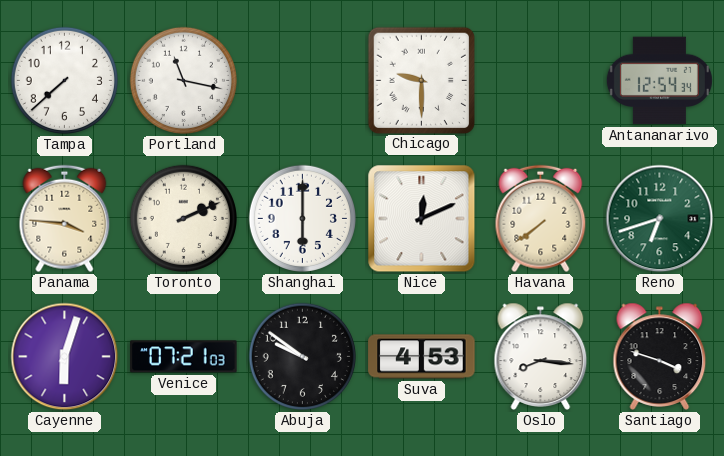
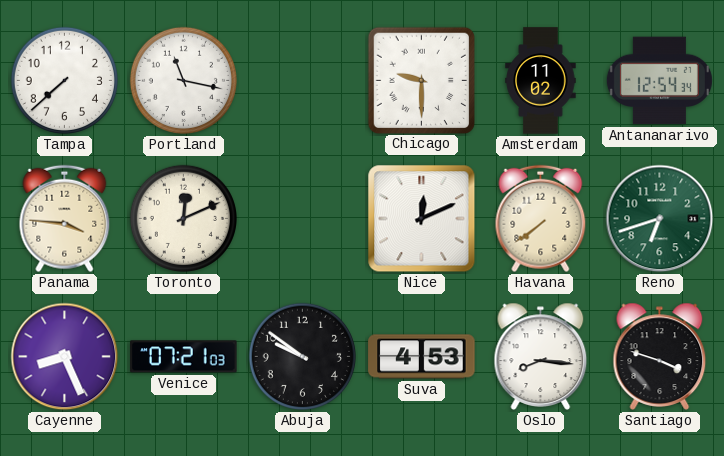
Amsterdam: none -> 11:02 (541, 81)
Toronto: 2:11 -> 12:11 (183, 218)
Shanghai: 6:00 -> none (302, 218)
Cayenne: 6:03 -> 8:26 (65, 357)
